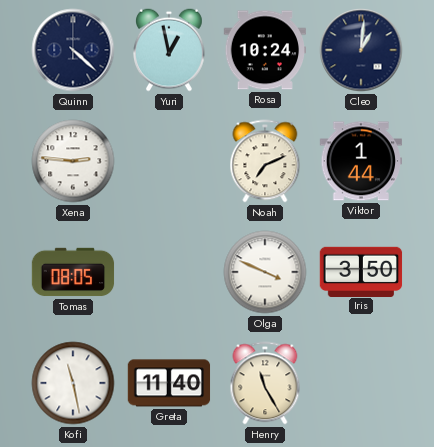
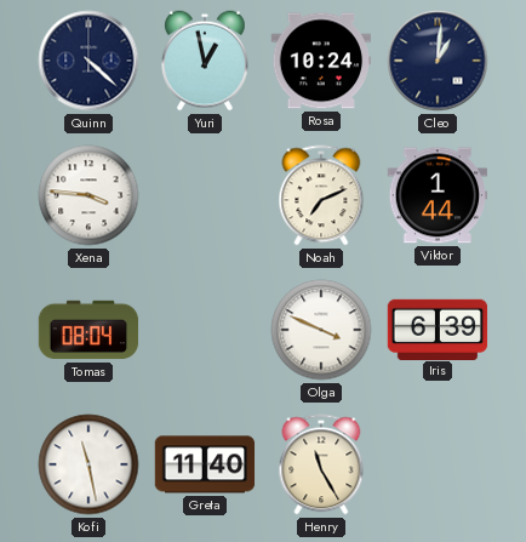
Xena: 2:46 -> 3:46 (88, 195)
Tomas: 08:05 -> 08:04 (88, 330)
Iris: 3:50 -> 6:39 (438, 329)
